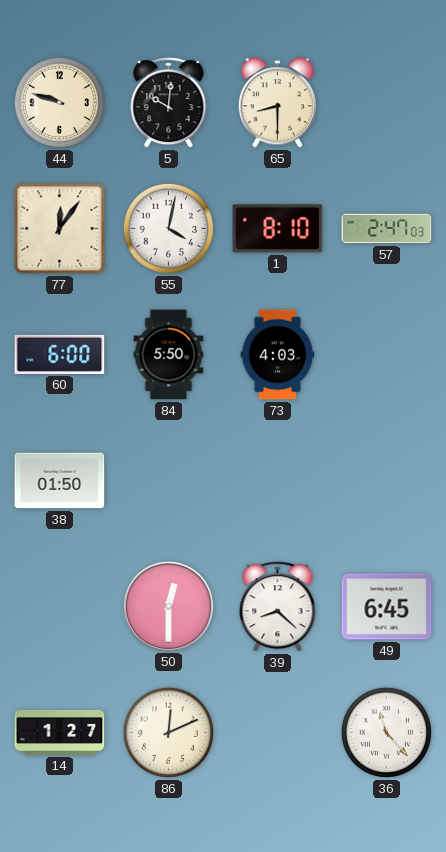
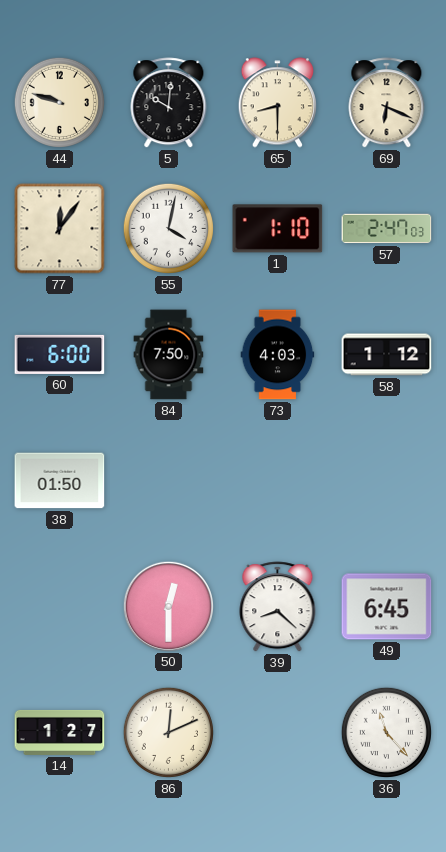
69: none -> 6:19 (387, 103)
1: 8:10 -> 1:10 (278, 229)
84: 5:50 -> 7:50 (169, 355)
58: none -> 1:12 (387, 355)
